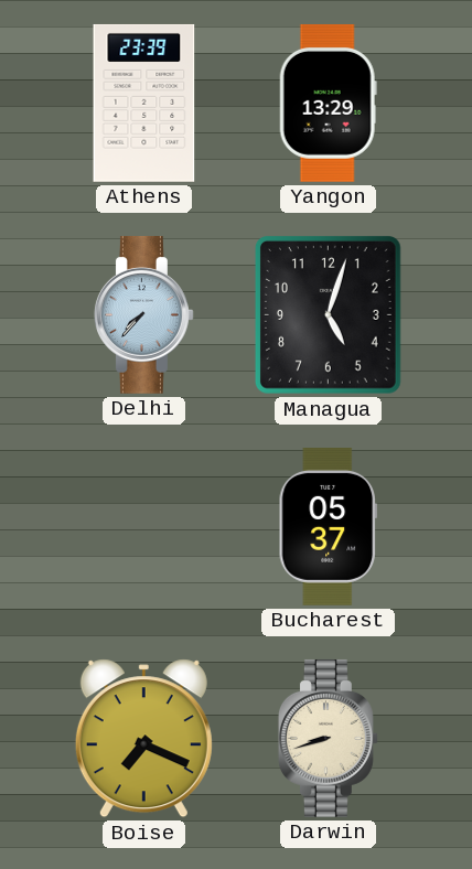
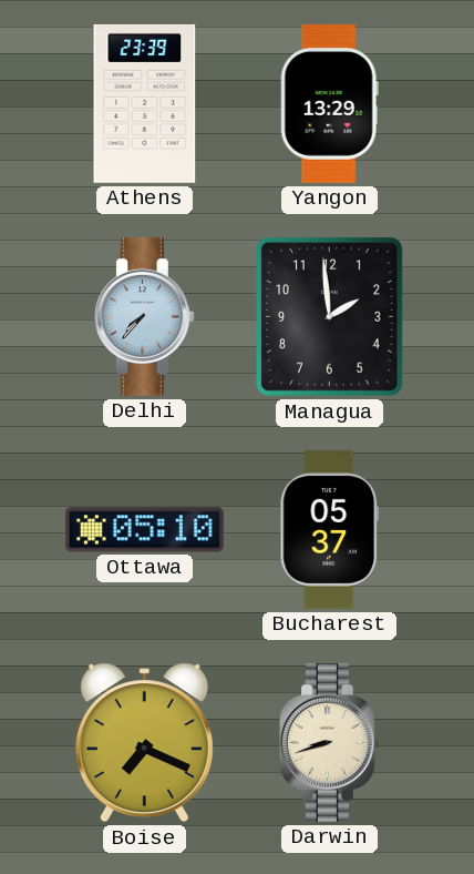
Managua: 5:03 -> 1:59 (329, 317)
Ottawa: none -> 05:10 (144, 530)
